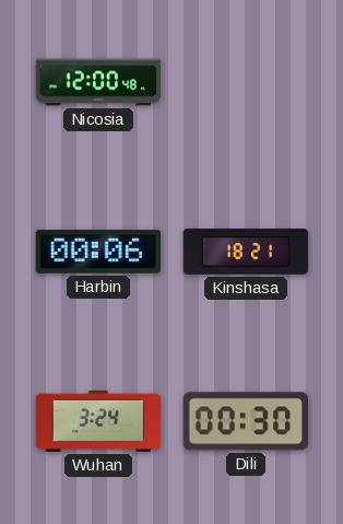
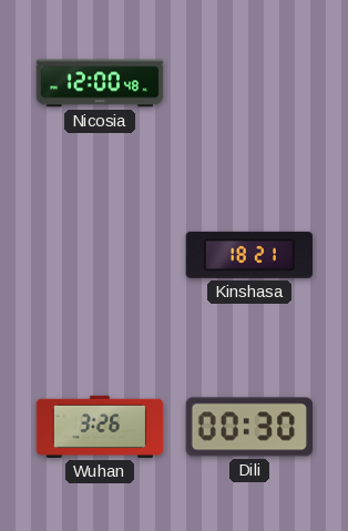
Harbin: 00:06 -> none (97, 252)
Wuhan: 3:24 -> 3:26 (100, 427)
